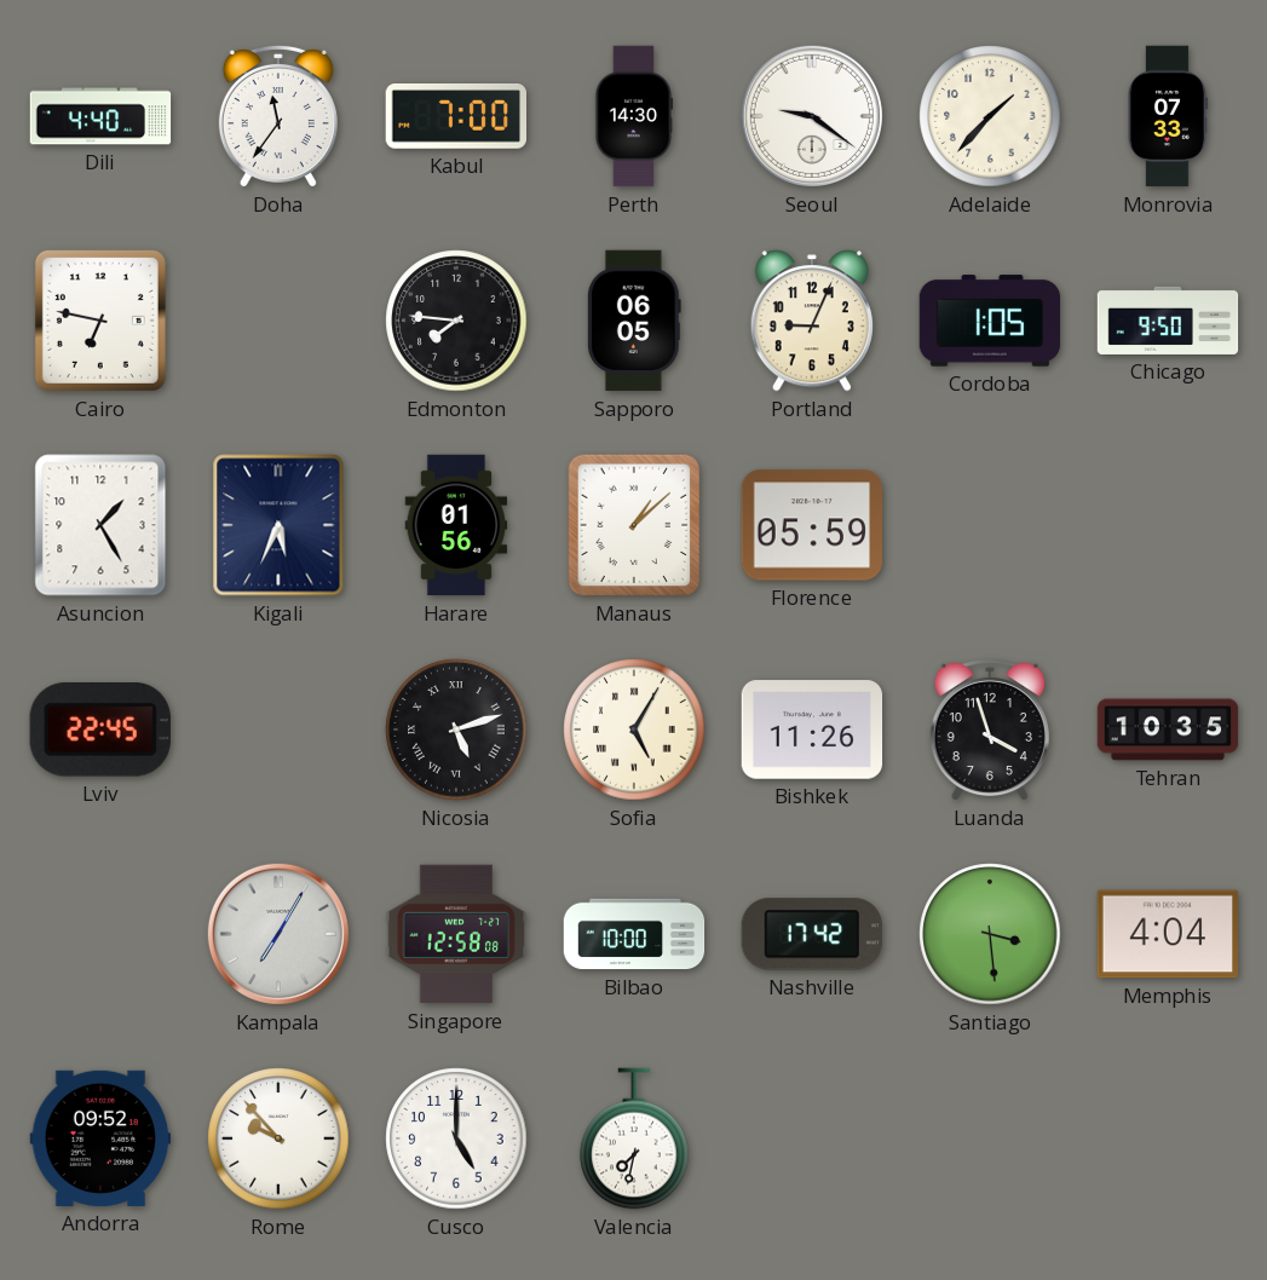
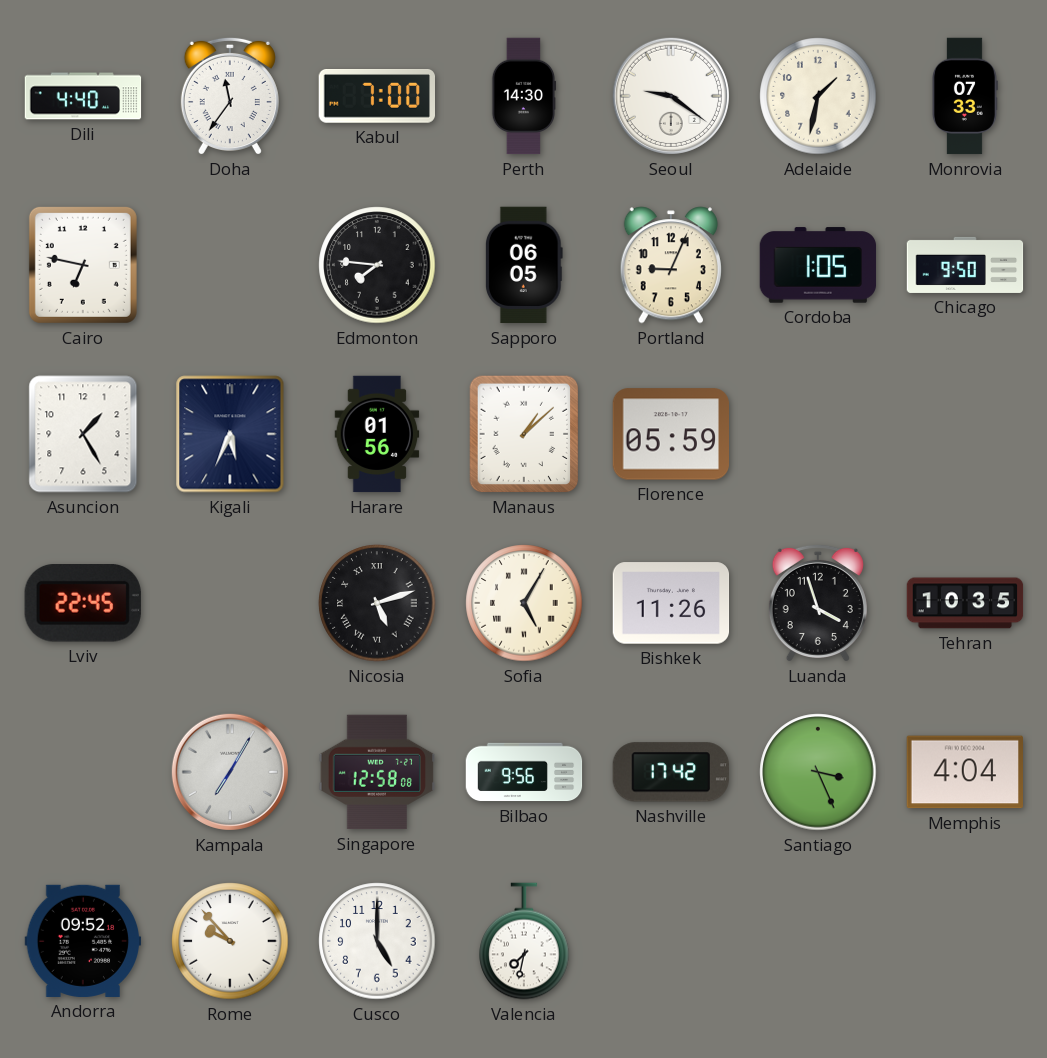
Adelaide: 1:37 -> 1:32 (818, 96)
Bilbao: 10:00 -> 9:56 (524, 772)
Santiago: 3:29 -> 3:26 (818, 772)
